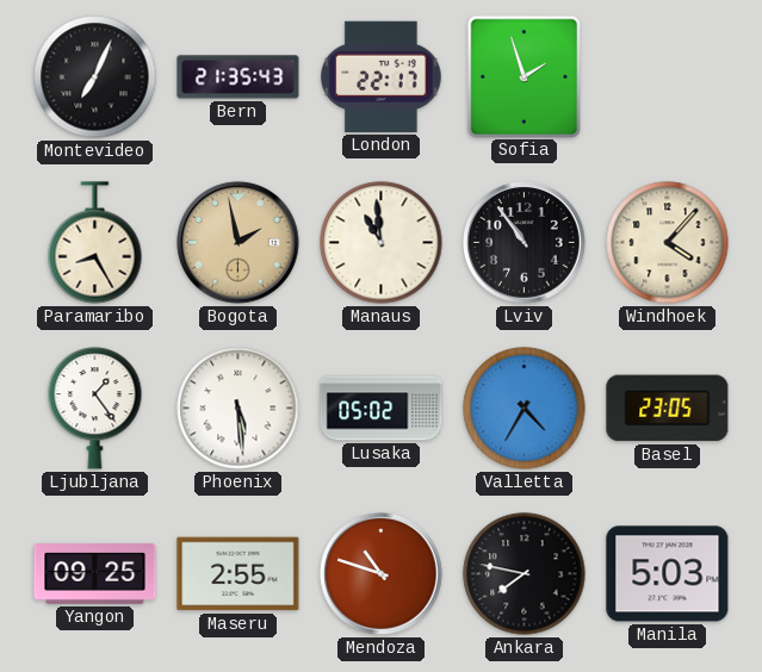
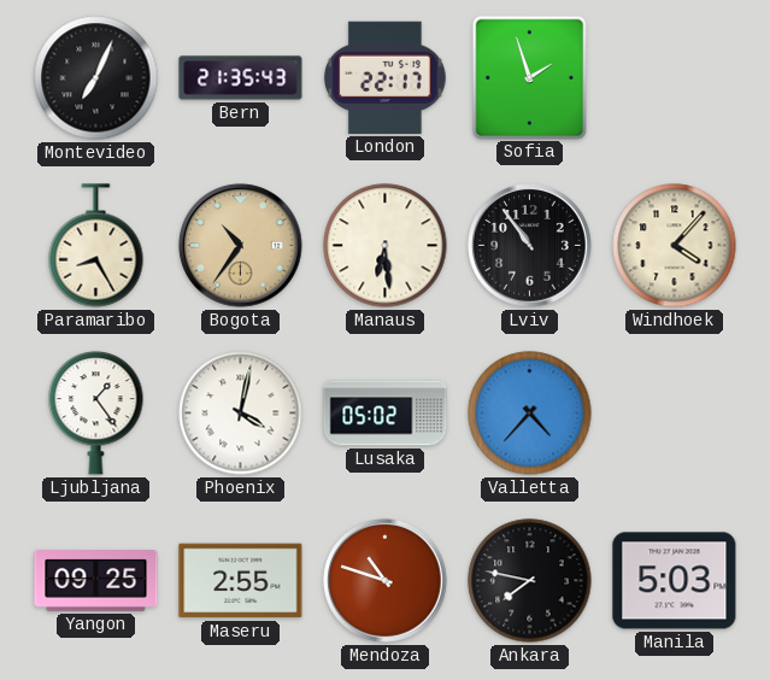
Bogota: 1:58 -> 10:36 (241, 246)
Manaus: 10:59 -> 6:29 (386, 246)
Phoenix: 5:29 -> 4:02 (241, 414)
Valletta: 4:35 -> 4:37 (530, 414)
Basel: 23:05 -> none (668, 409)
